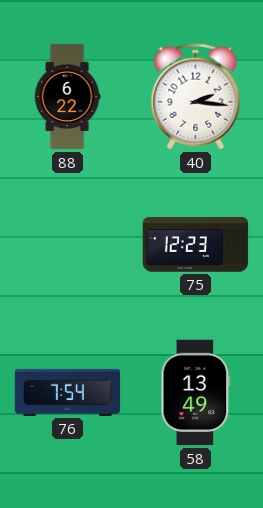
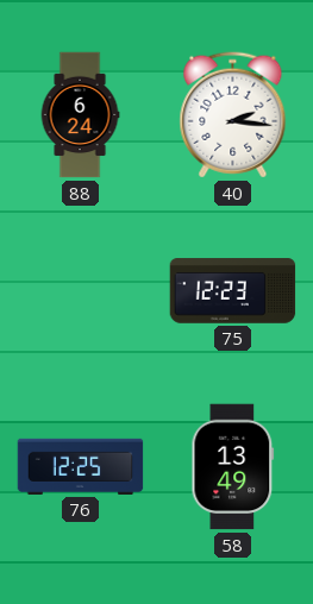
88: 6:22 -> 6:24 (80, 115)
76: 7:54 -> 12:25 (81, 466)
